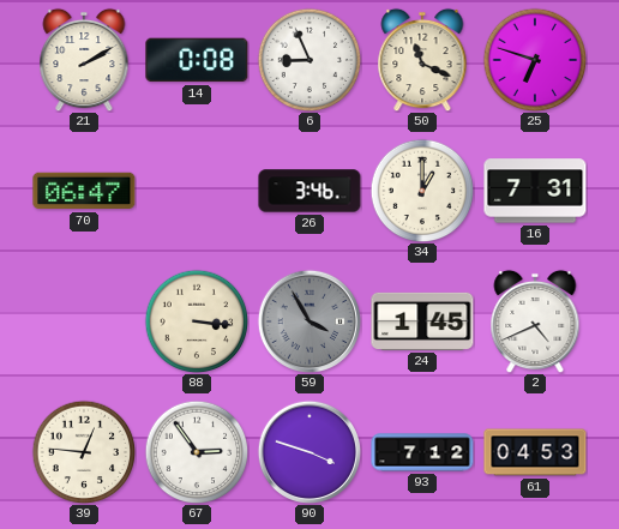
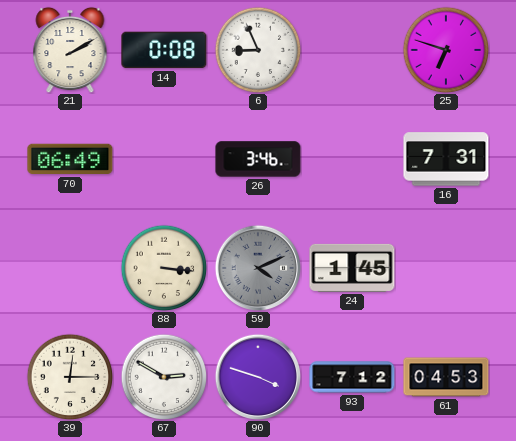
50: 11:19 -> none (422, 60)
70: 06:47 -> 06:49 (70, 159)
34: 1:00 -> none (422, 191)
59: 3:55 -> 4:11 (257, 267)
2: 4:41 -> none (535, 321)
39: 12:46 -> 12:15 (70, 377)
67: 2:54 -> 2:50 (164, 377)
